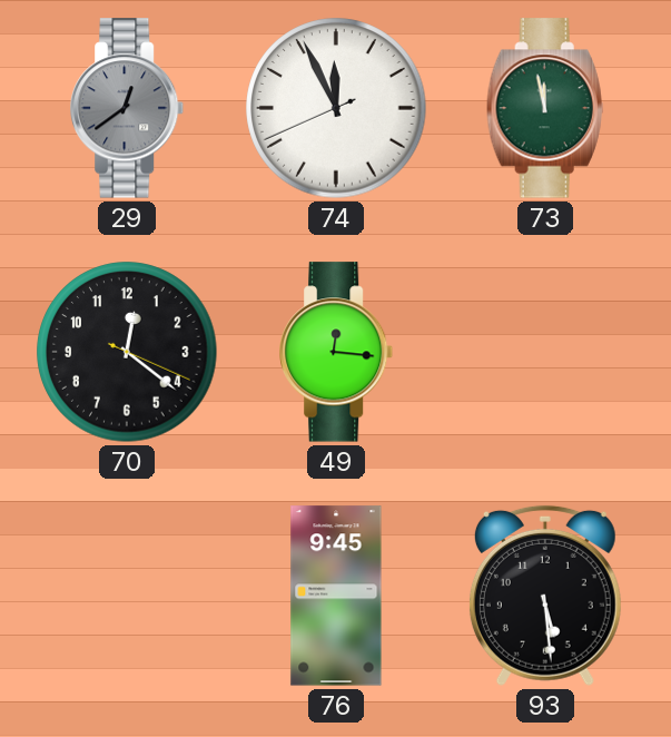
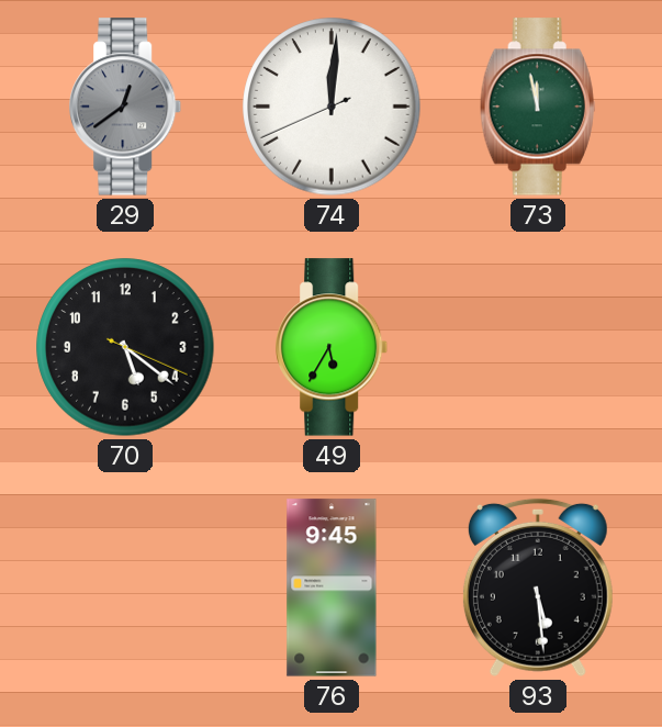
74: 11:55 -> 12:00 (332, 107)
70: 12:21 -> 5:21 (125, 347)
49: 12:16 -> 5:35 (333, 347)
